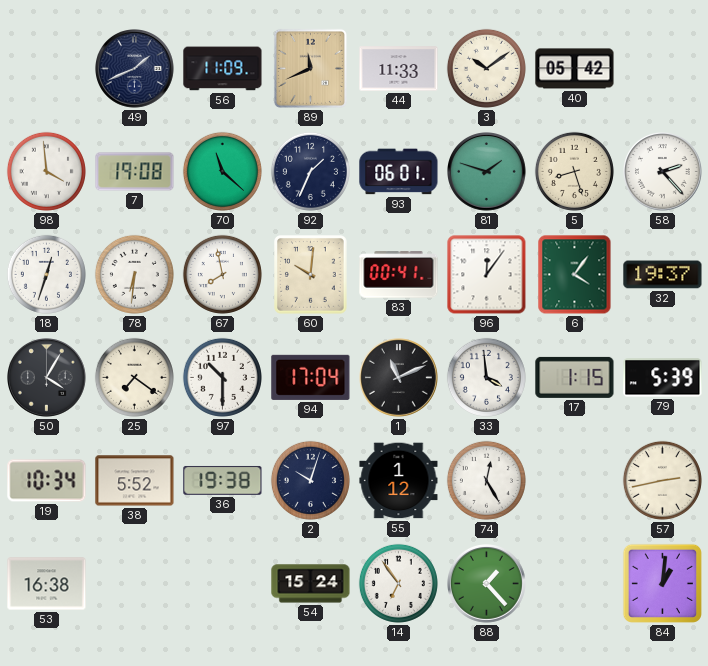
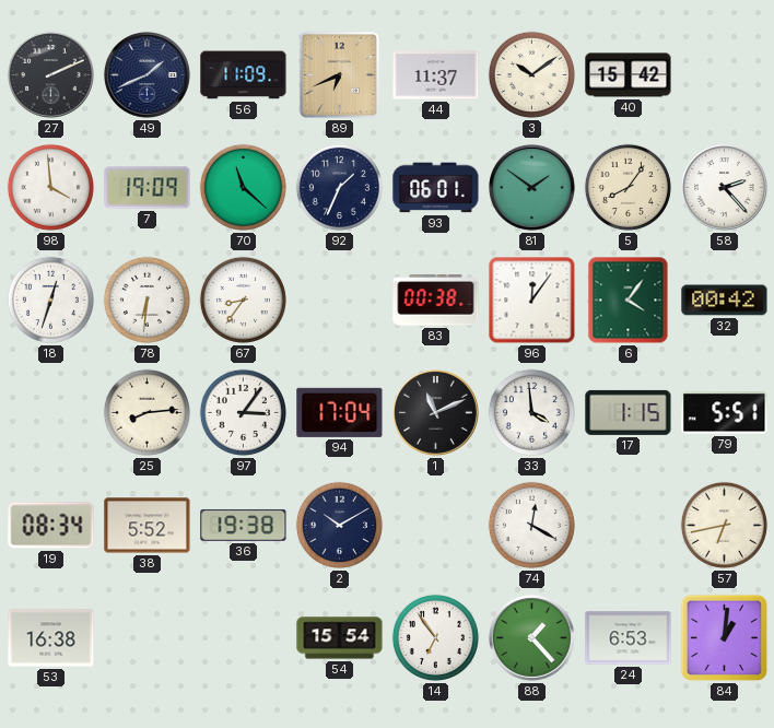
27: none -> 2:11 (51, 75)
89: 11:41 -> 6:41 (339, 74)
44: 11:33 -> 11:37 (436, 75)
40: 05:42 -> 15:42 (629, 75)
7: 19:08 -> 19:09 (148, 188)
81: 1:48 -> 1:51 (532, 188)
5: 8:27 -> 8:06 (628, 187)
67: 7:58 -> 8:36 (243, 300)
60: 10:01 -> none (311, 275)
83: 00:41 -> 00:38 (436, 301)
32: 19:37 -> 00:42 (725, 301)
50: 4:05 -> none (47, 378)
25: 7:21 -> 8:14 (146, 412)
97: 10:30 -> 3:06 (243, 412)
79: 5:39 -> 5:51 (725, 413)
19: 10:34 -> 08:34 (51, 526)
2: 10:03 -> 10:10 (339, 525)
55: 1:12 -> none (399, 481)
74: 12:25 -> 12:20 (531, 525)
57: 2:43 -> 6:43 (724, 525)
54: 15:24 -> 15:54 (340, 638)
24: none -> 6:53 (629, 638)
